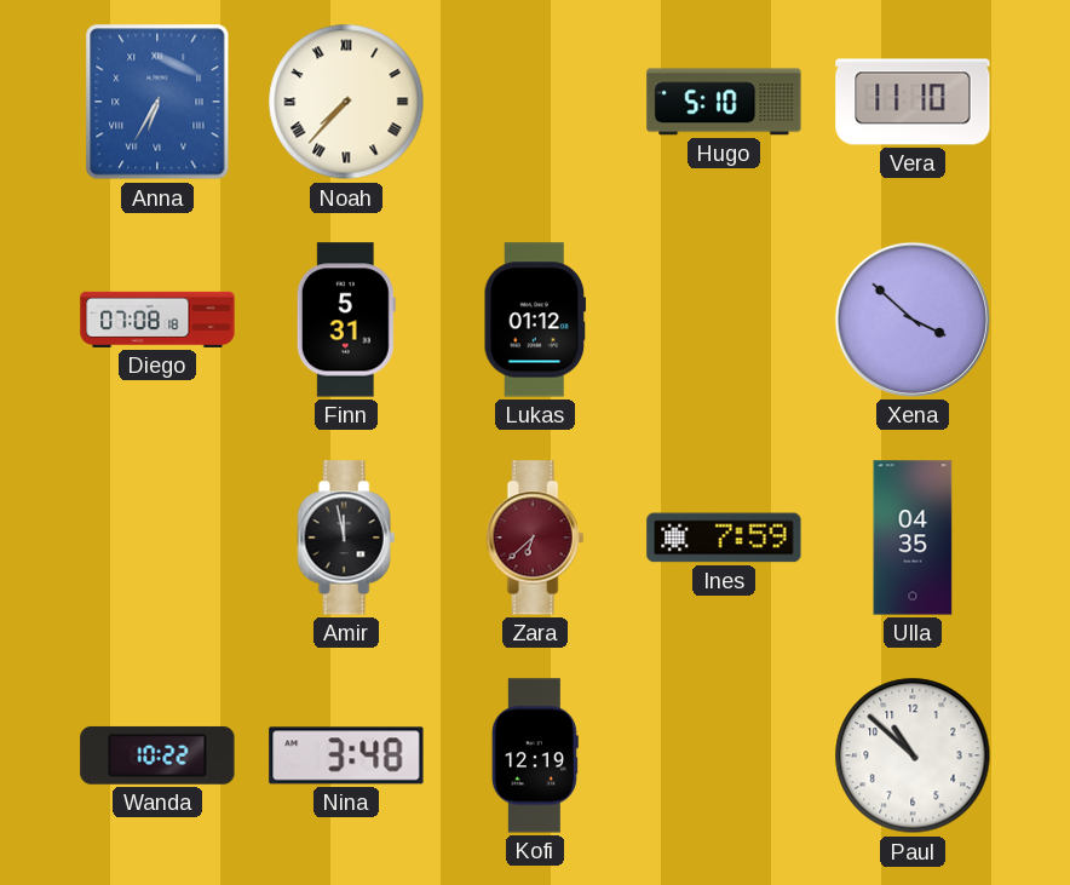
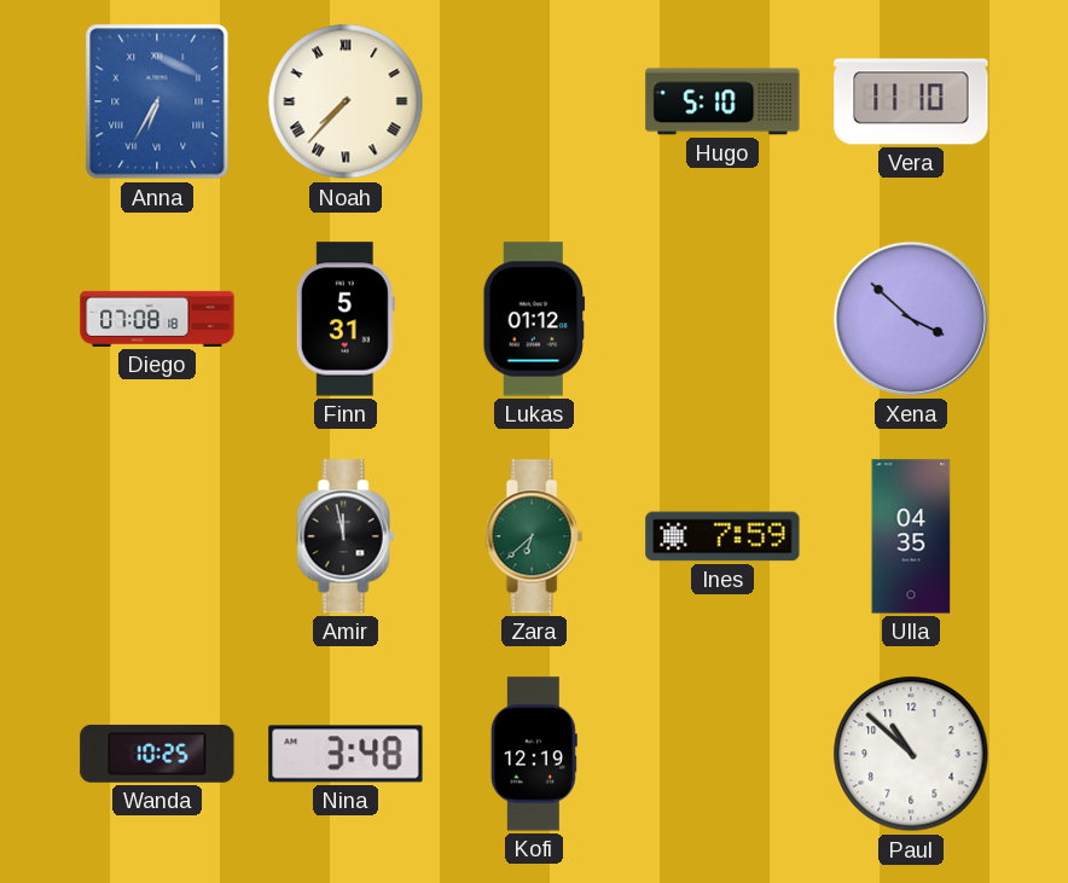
Zara dial: burgundy -> green (534, 536)
Wanda: 10:22 -> 10:25 (157, 754)
